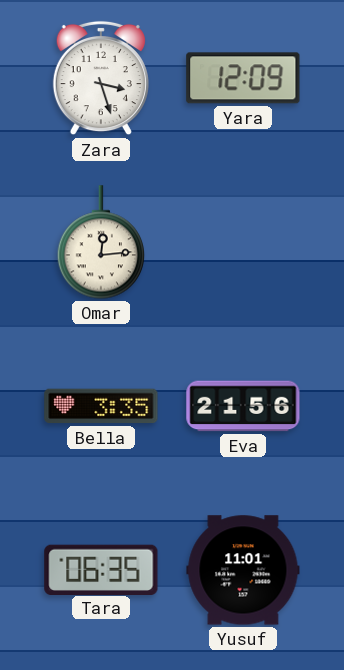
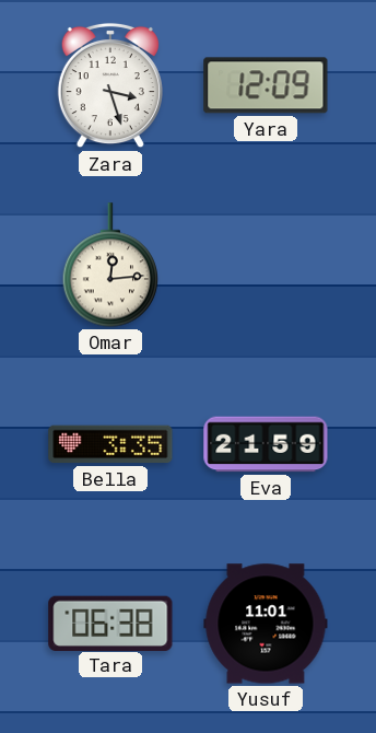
Eva: 21:56 -> 21:59 (266, 444)
Tara: 06:35 -> 06:38 (110, 623)
